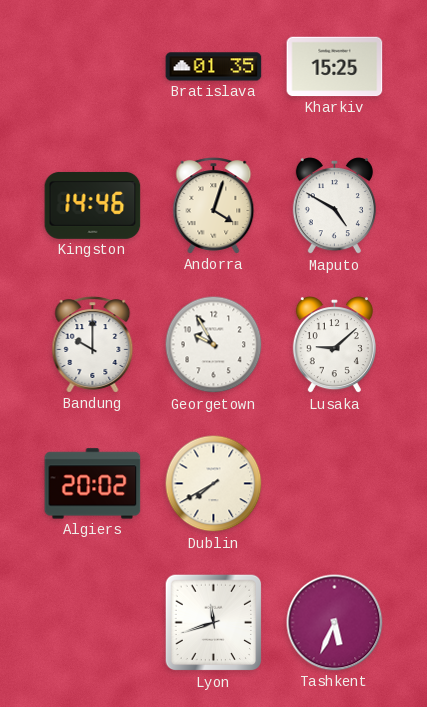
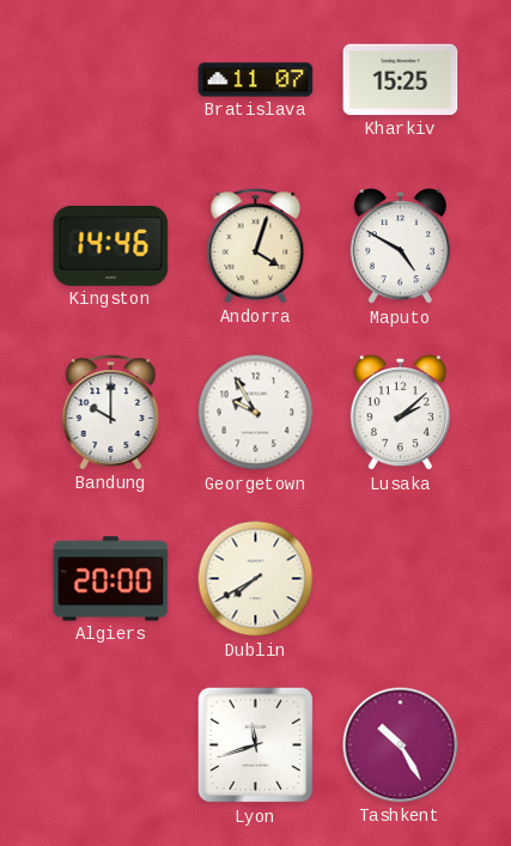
Bratislava: 01:35 -> 11:07 (256, 80)
Lusaka: 9:08 -> 2:08 (400, 413)
Algiers: 20:02 -> 20:00 (111, 579)
Tashkent: 5:34 -> 10:25 (401, 745)
